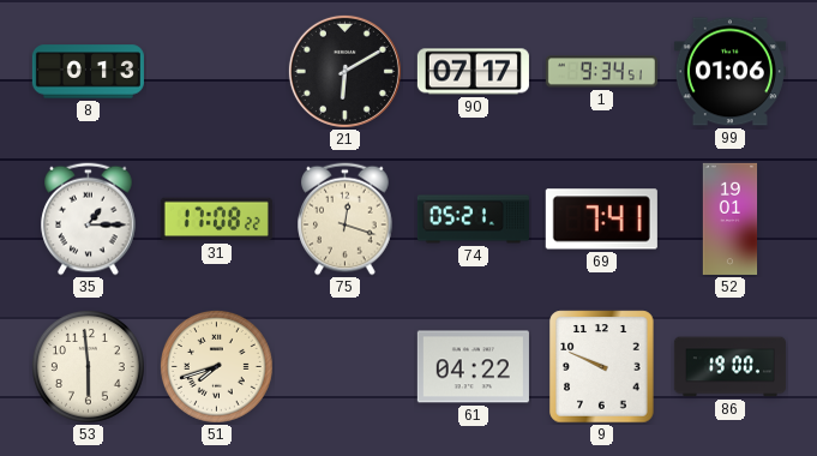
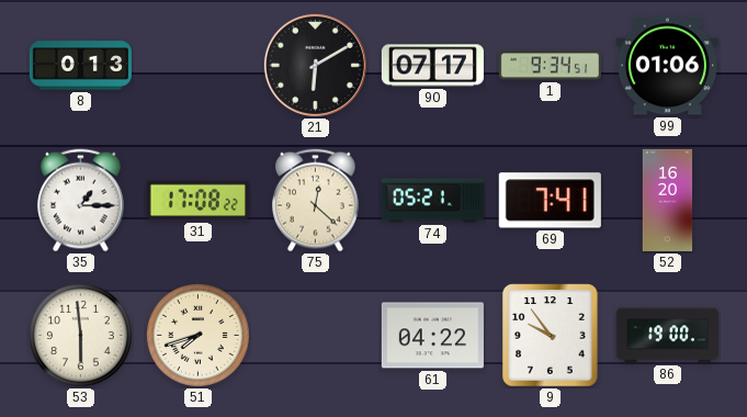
75: 12:18 -> 12:22 (316, 201)
52: 19:01 -> 16:20 (668, 200)
9: 9:49 -> 9:54 (551, 336)
